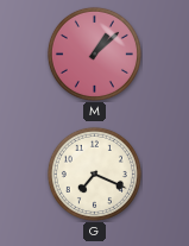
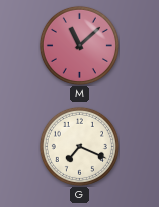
M: 1:08 -> 11:08 (79, 45)
